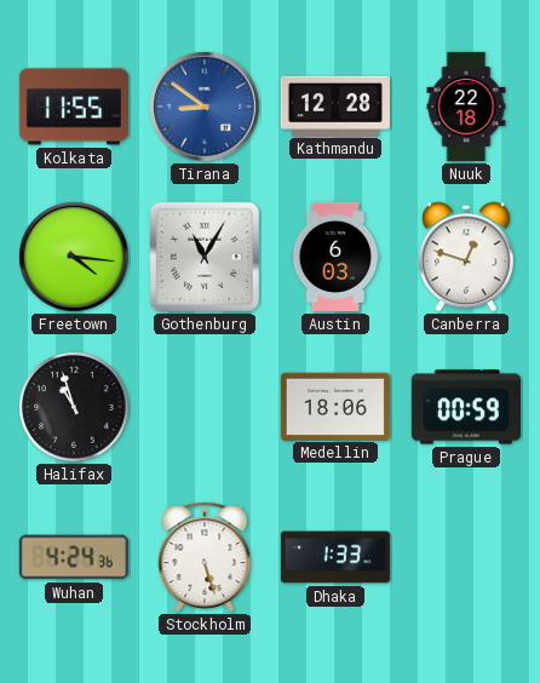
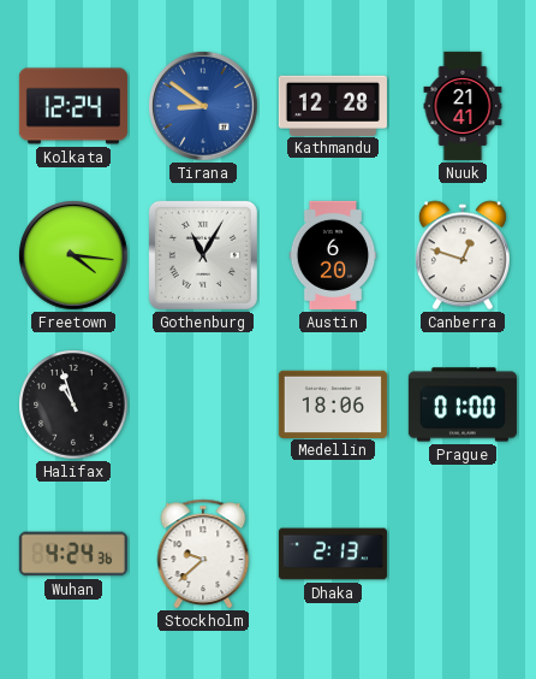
Kolkata: 11:55 -> 12:24 (73, 106)
Nuuk: 22:18 -> 21:41 (463, 106)
Austin: 6:03 -> 6:20 (333, 255)
Prague: 00:59 -> 01:00 (463, 405)
Stockholm: 5:27 -> 9:38 (203, 554)
Dhaka: 1:33 -> 2:13 (333, 554)
